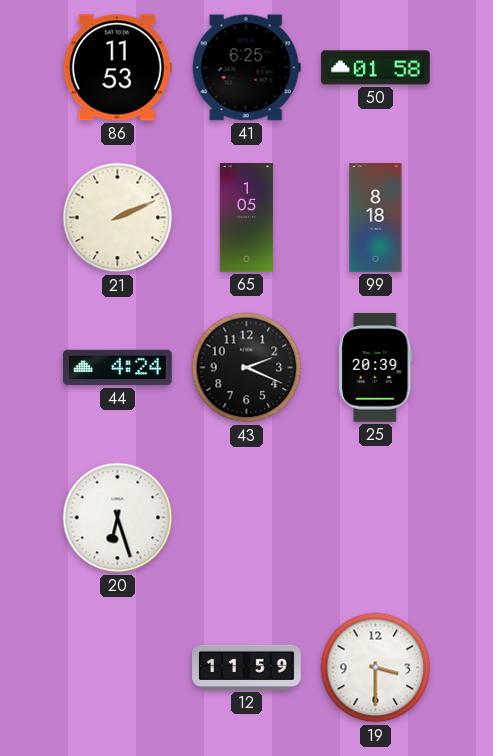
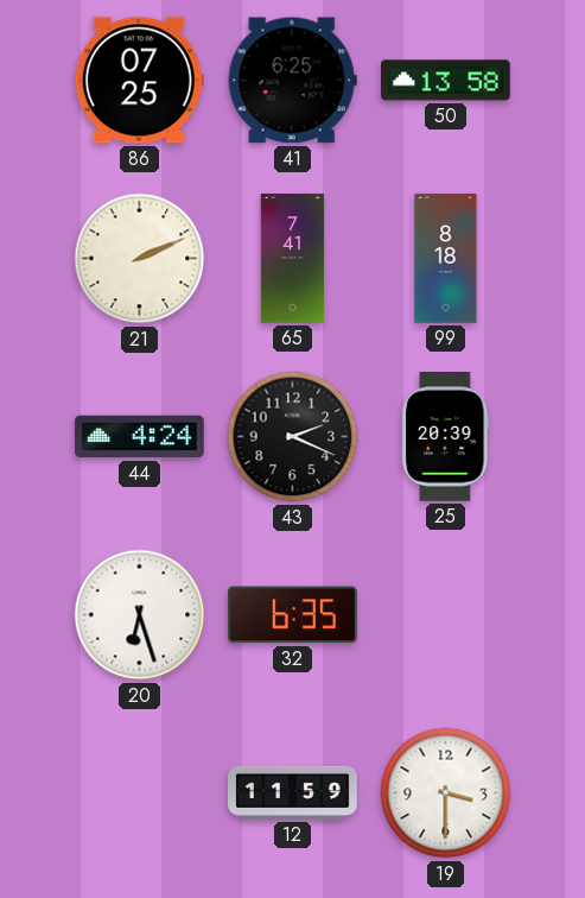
86: 11:53 -> 07:25 (139, 81)
50: 01:58 -> 13:58 (446, 81)
65: 1:05 -> 7:41 (293, 259)
32: none -> 6:35 (292, 615)
